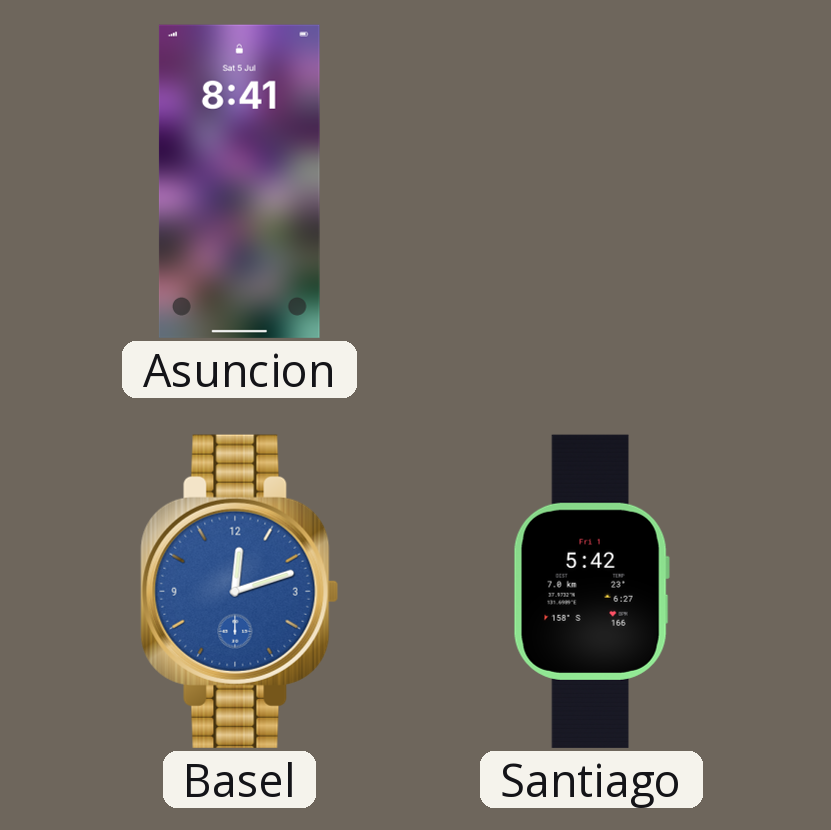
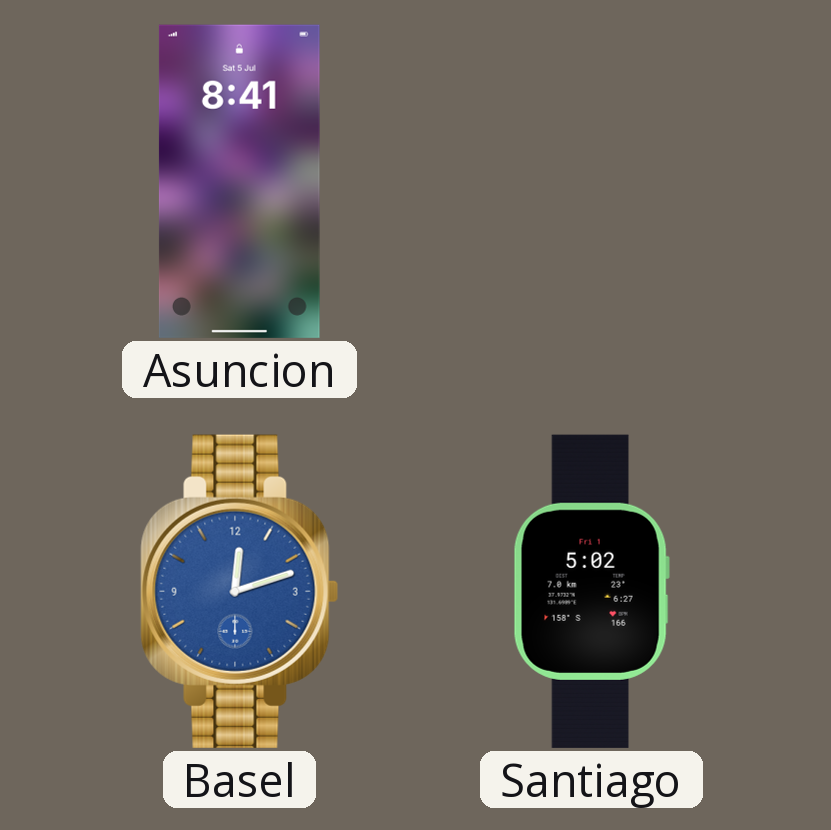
Santiago: 5:42 -> 5:02 (591, 591)
